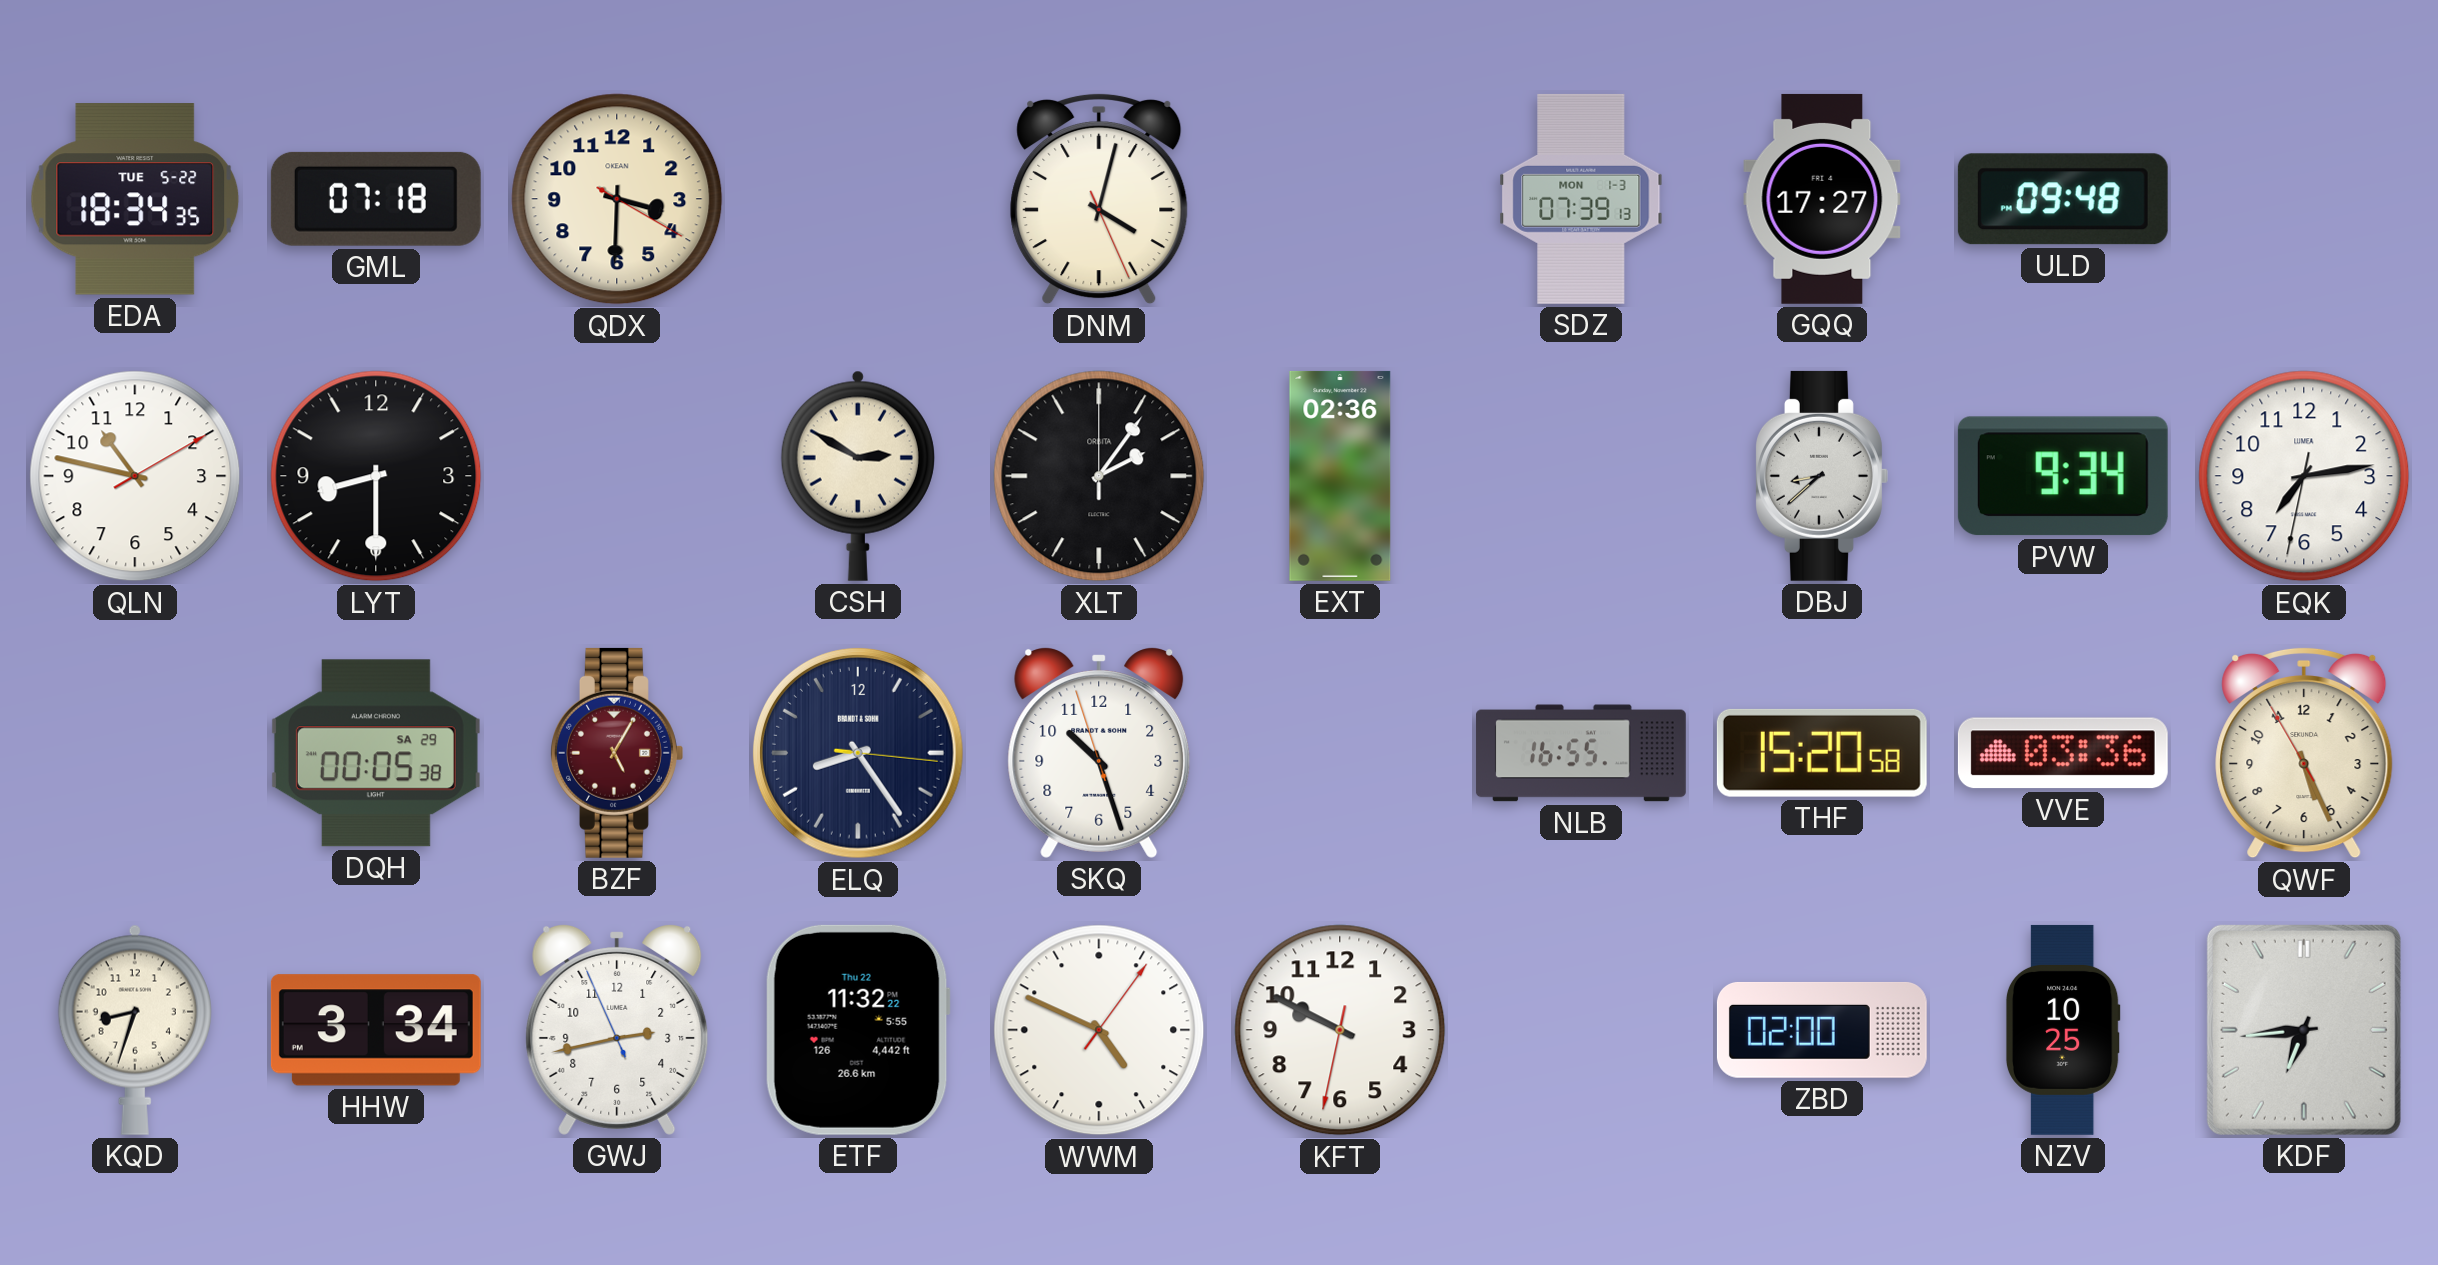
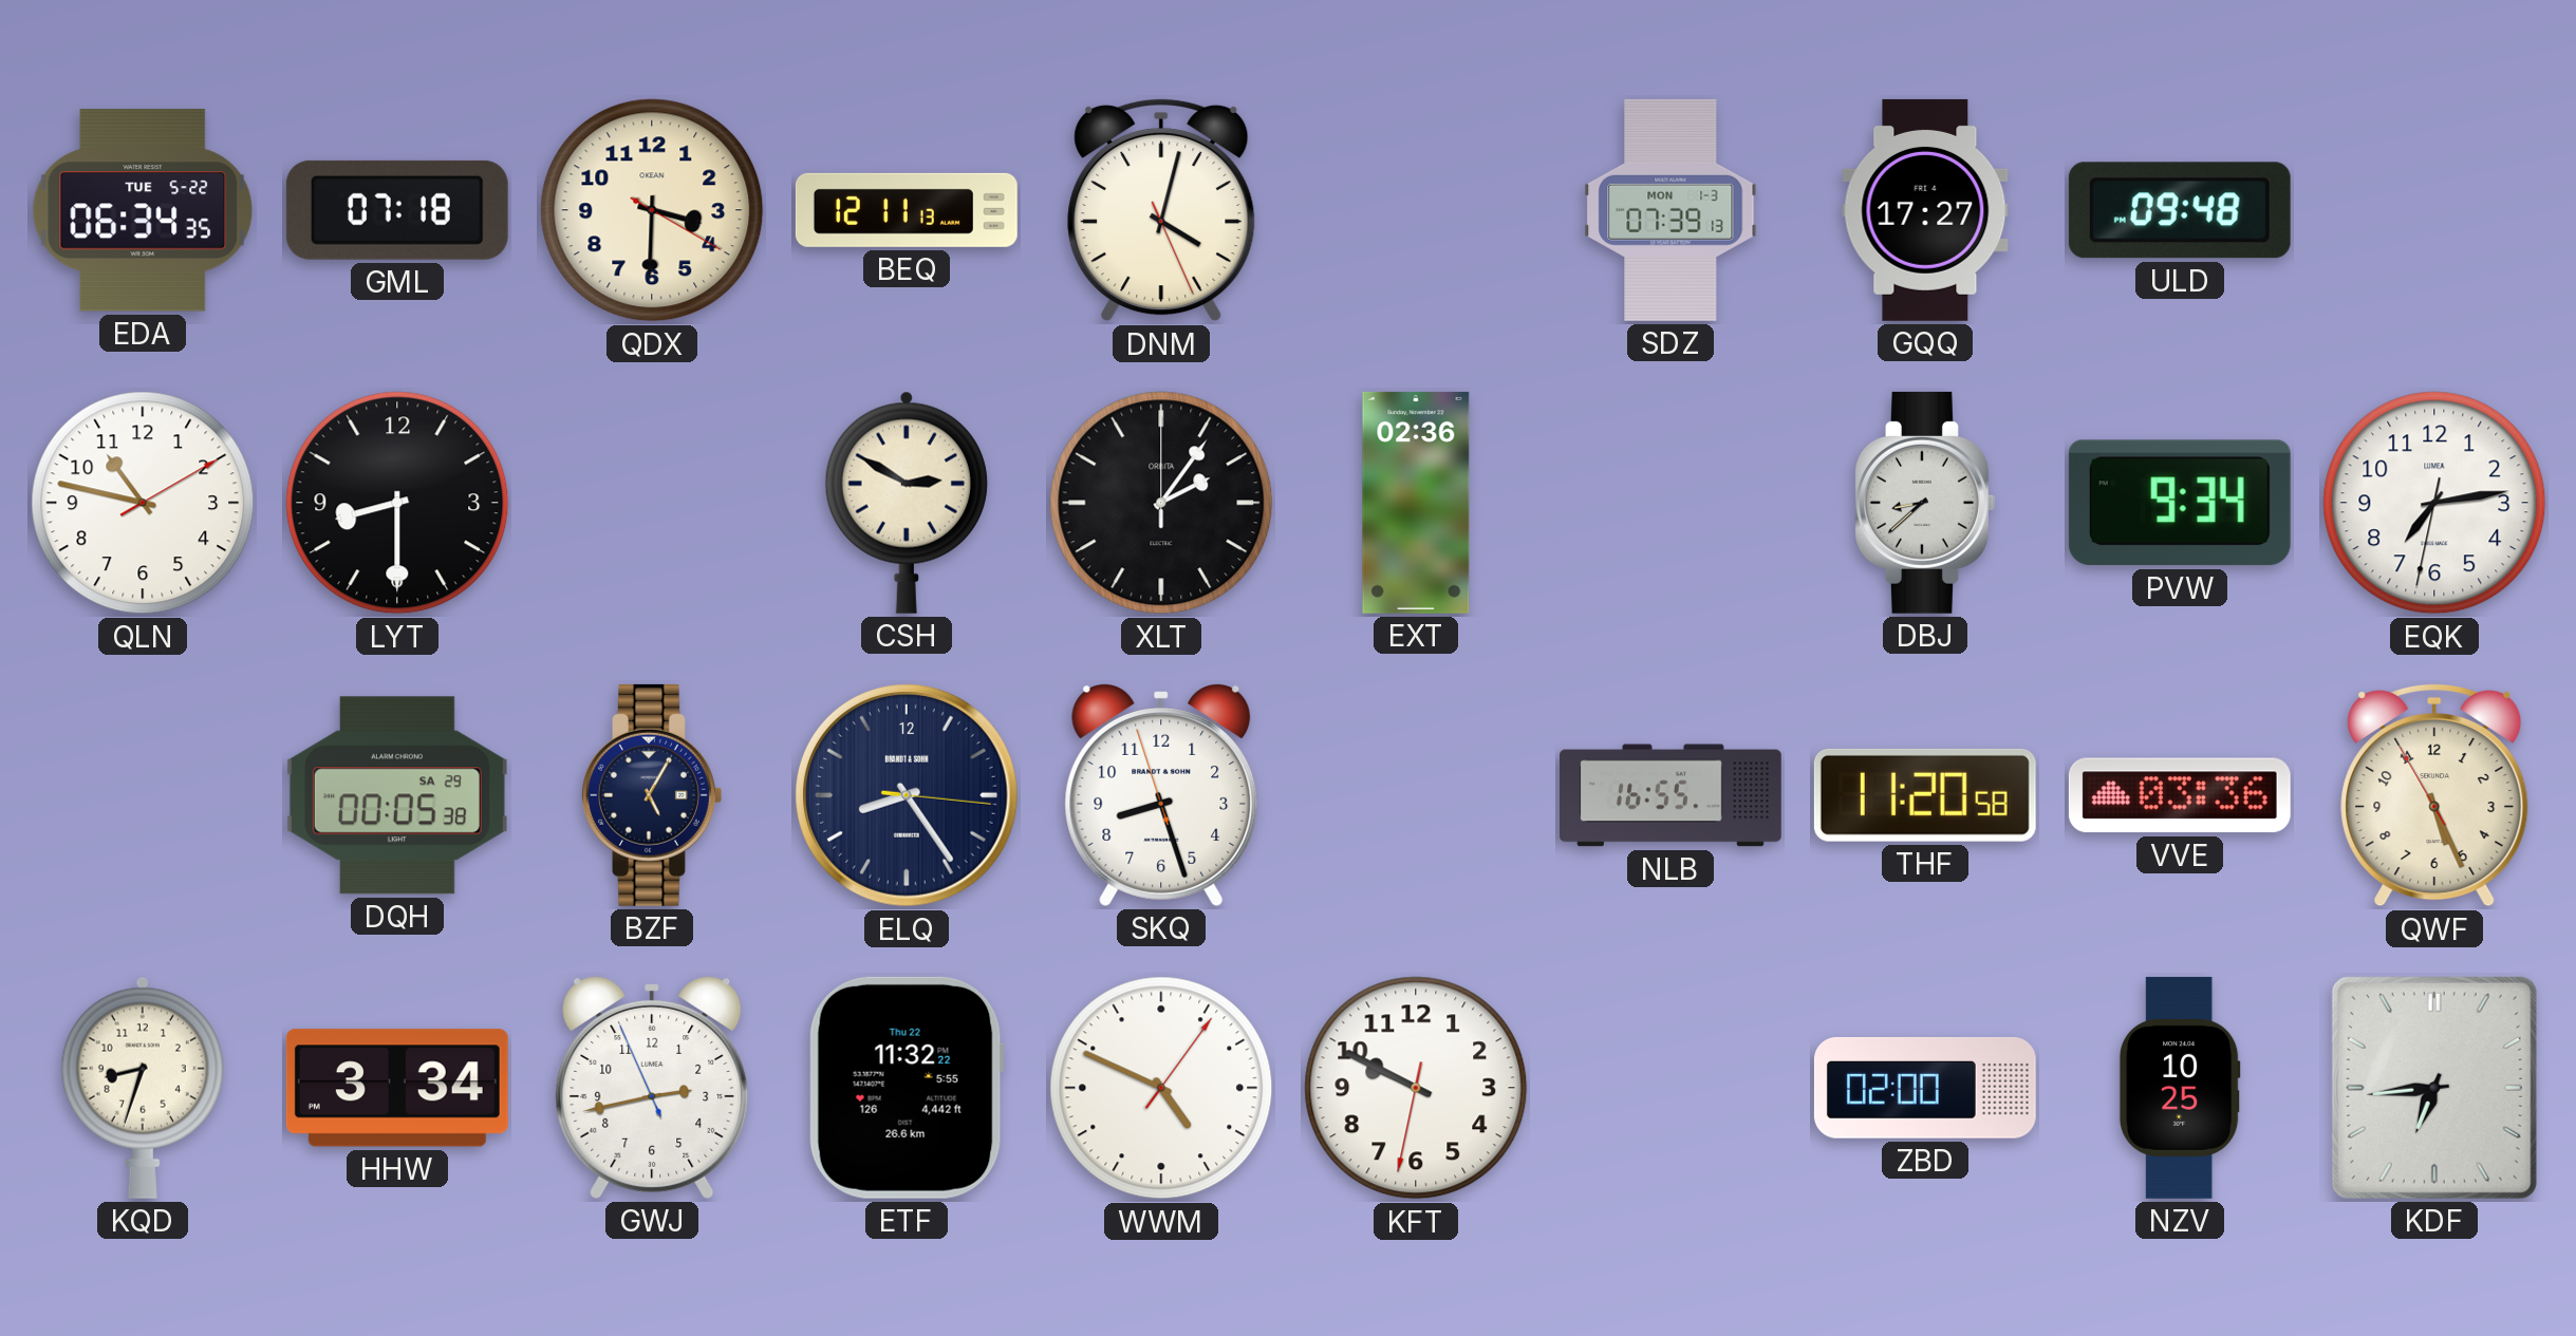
EDA: 18:34 -> 06:34 (143, 210)
BEQ: none -> 12:11 (907, 210)
BZF dial: burgundy -> navy (652, 795)
SKQ: 10:26 -> 8:26 (1161, 795)
THF: 15:20 -> 11:20 (1925, 795)
